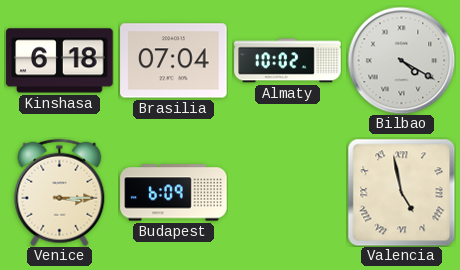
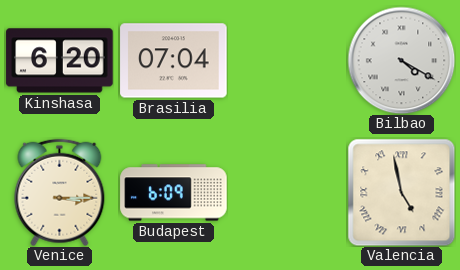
Kinshasa: 6:18 -> 6:20 (60, 61)
Almaty: 10:02 -> none (288, 61)
